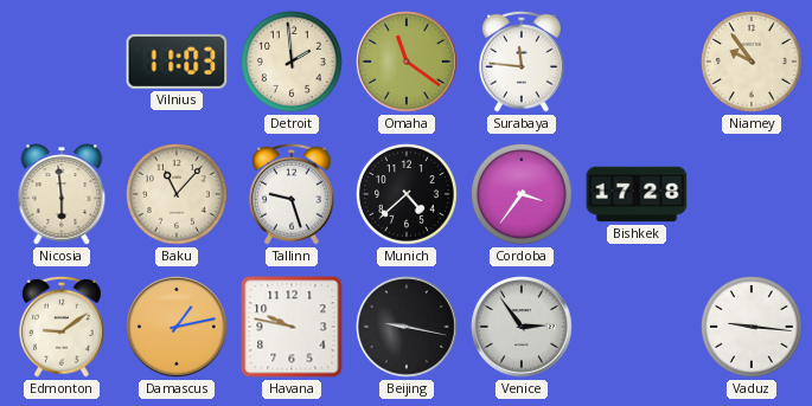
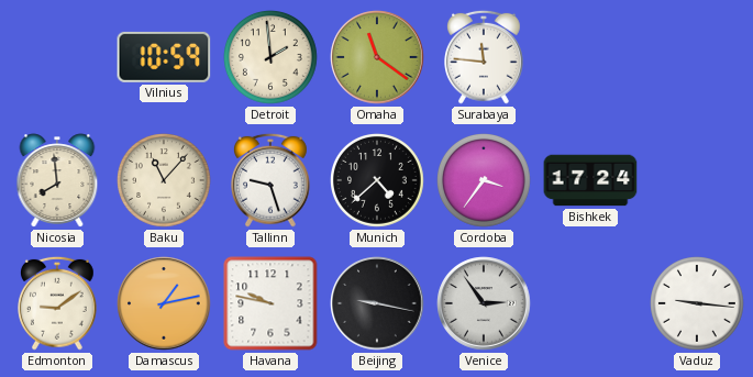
Vilnius: 11:03 -> 10:59 (164, 57)
Niamey: 9:54 -> none (753, 63)
Nicosia: 5:59 -> 7:59 (57, 180)
Bishkek: 17:28 -> 17:24 (590, 180)
